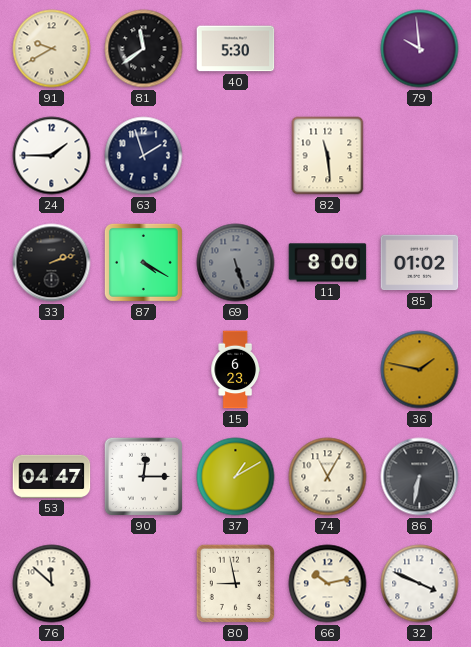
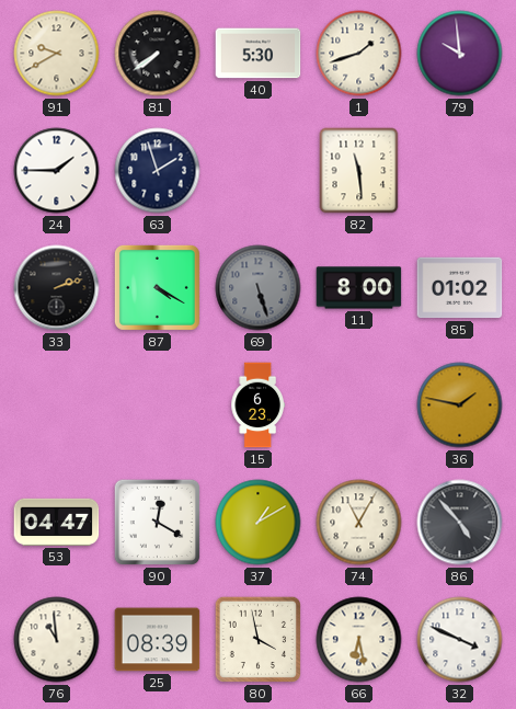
81: 11:39 -> 7:39 (158, 54)
1: none -> 1:42 (359, 54)
90: 12:15 -> 12:20 (157, 522)
86: 6:32 -> 4:53 (460, 523)
76: 11:52 -> 10:59 (57, 640)
25: none -> 08:39 (158, 640)
80: 8:58 -> 3:58 (257, 639)
66: 10:13 -> 6:28 (359, 640)
